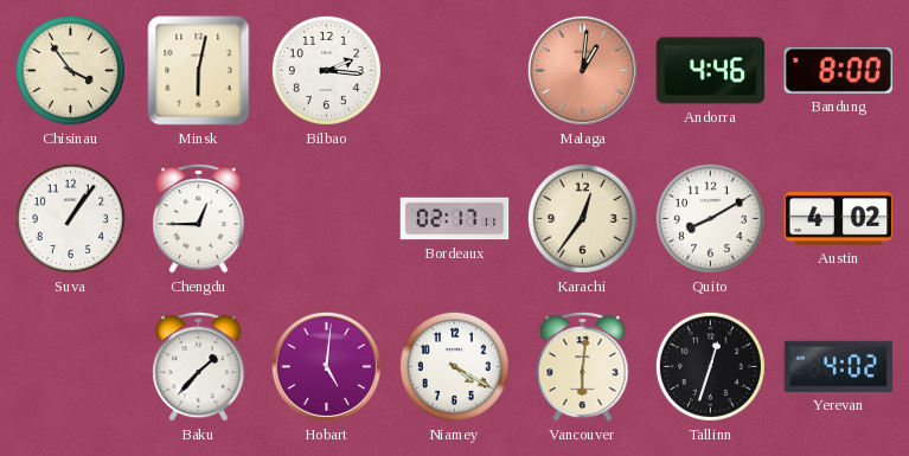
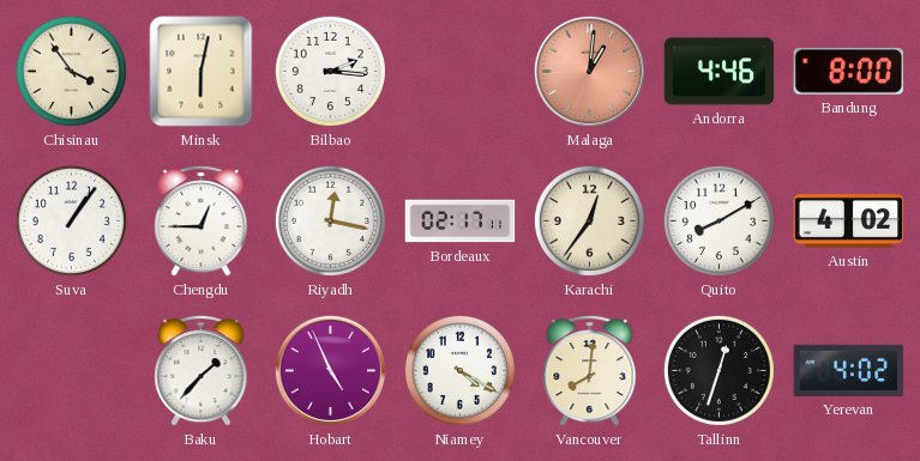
Riyadh: none -> 12:17 (330, 220)
Hobart: 5:01 -> 4:56 (330, 370)
Vancouver: 6:01 -> 8:01 (590, 370)
